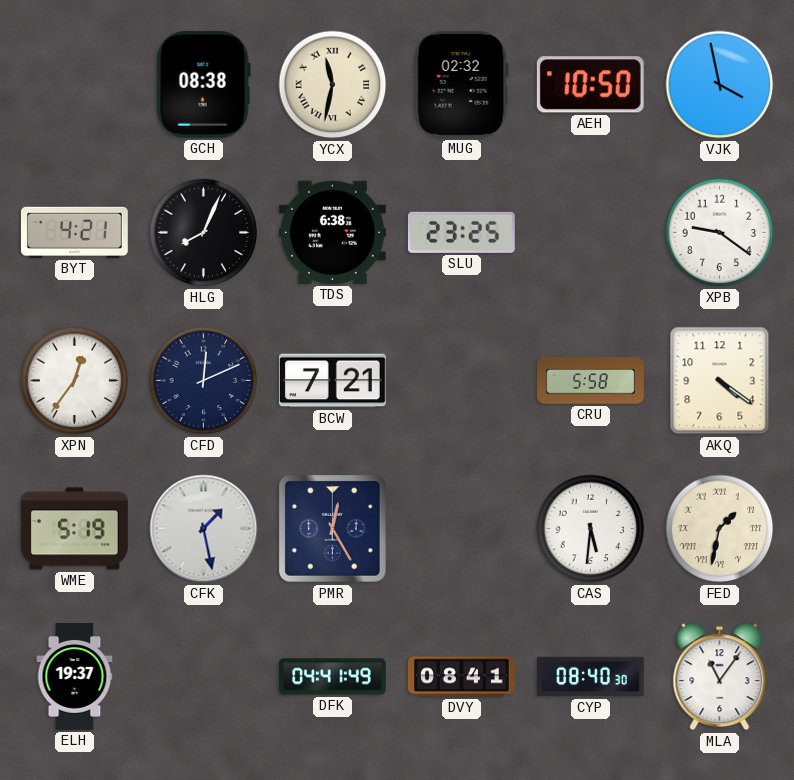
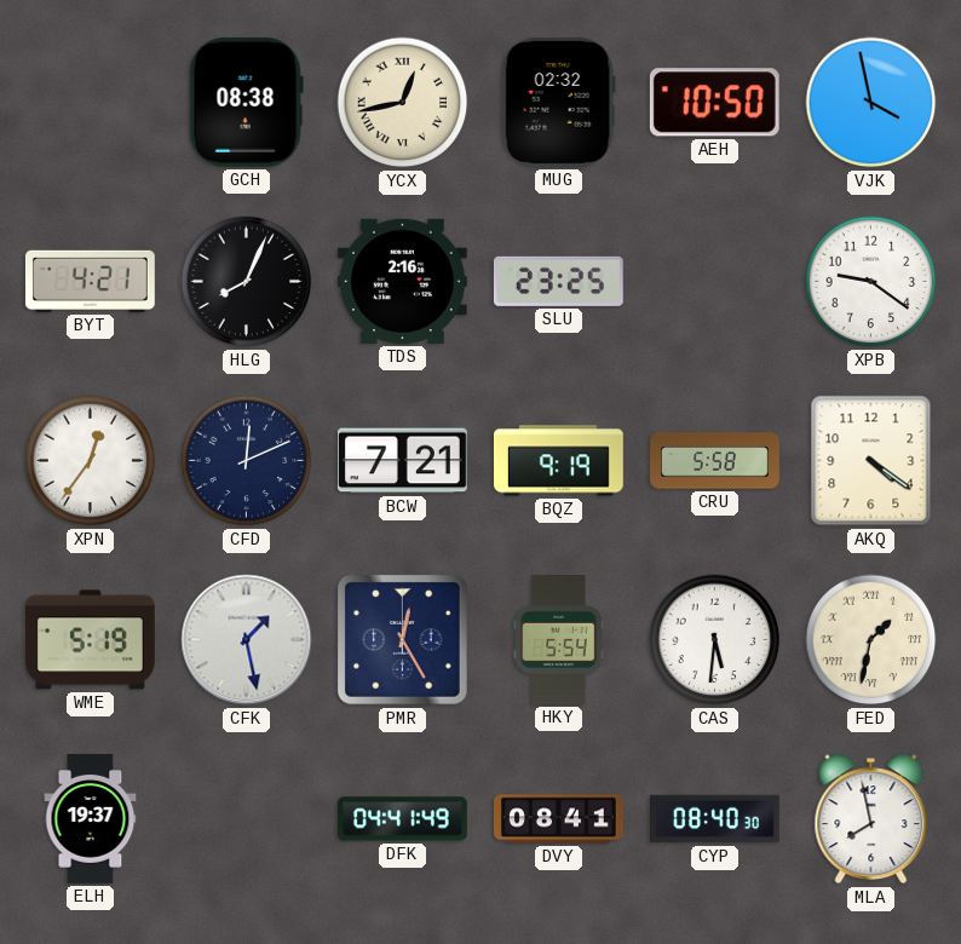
YCX: 11:32 -> 12:43 (403, 103)
TDS: 6:38 -> 2:16 (402, 281)
BQZ: none -> 9:19 (558, 461)
HKY: none -> 5:54 (559, 640)
MLA: 11:06 -> 7:58 (871, 819)
